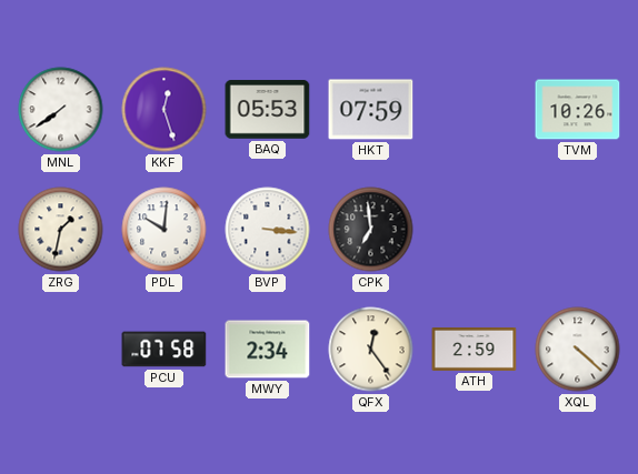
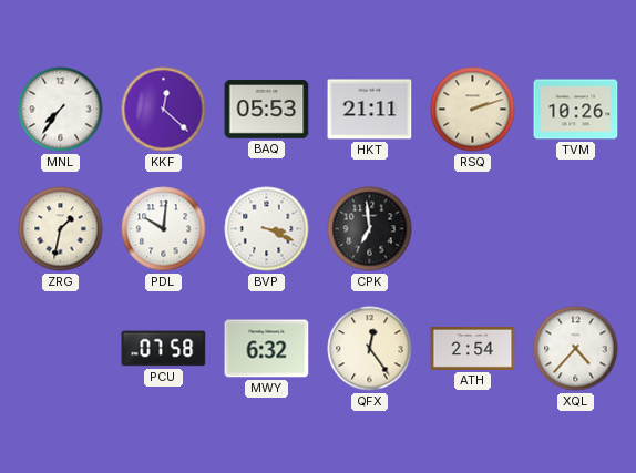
MNL: 7:39 -> 7:36 (61, 110)
KKF: 12:27 -> 12:22 (164, 110)
HKT: 07:59 -> 21:11 (370, 110)
RSQ: none -> 2:12 (473, 110)
BVP: 3:16 -> 3:19 (267, 229)
MWY: 2:34 -> 6:32 (267, 349)
ATH: 2:59 -> 2:54 (473, 348)
XQL: 4:22 -> 4:37 (576, 349)
